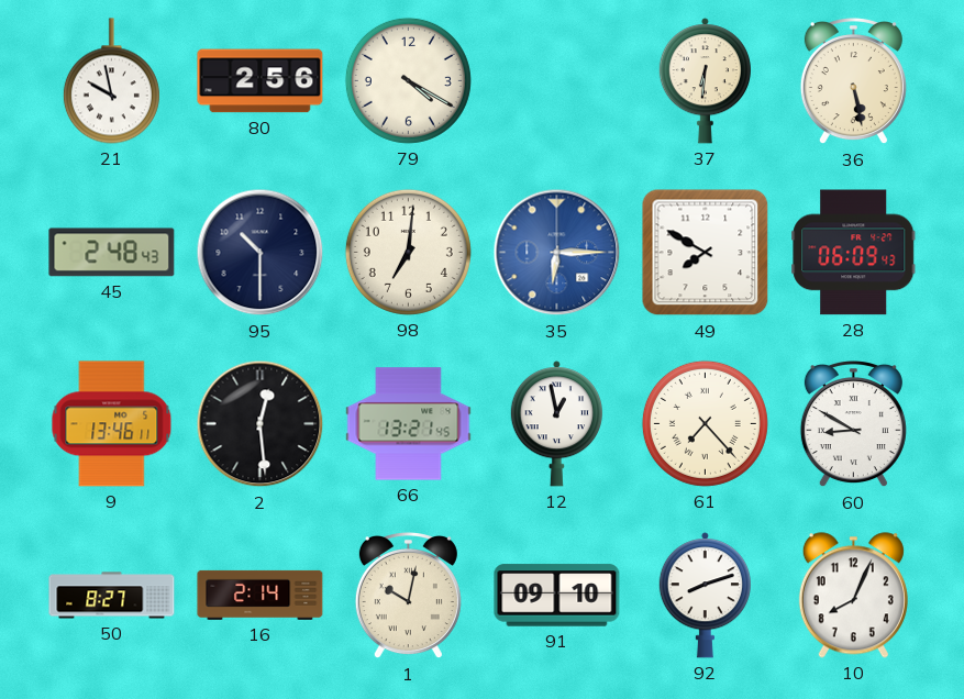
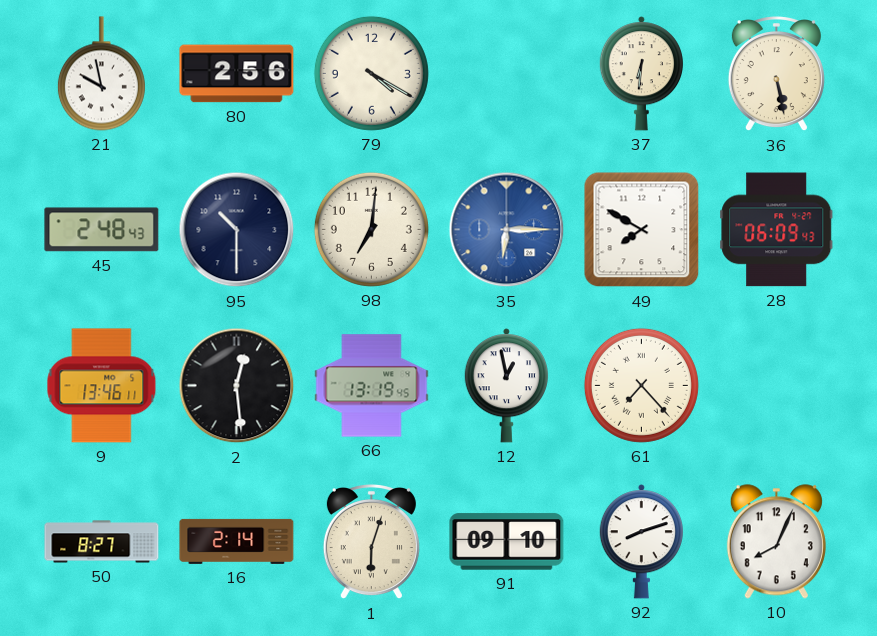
66: 13:21 -> 13:19 (372, 386)
60: 8:50 -> none (853, 425)
1: 10:02 -> 6:03 (371, 543)
